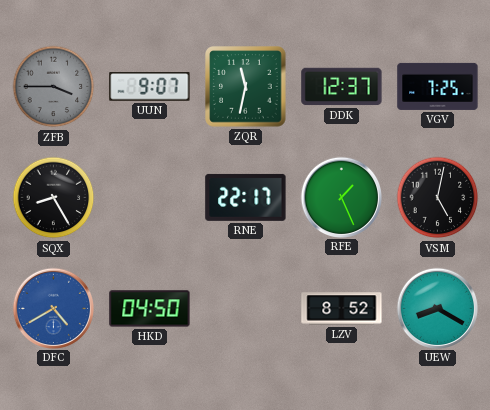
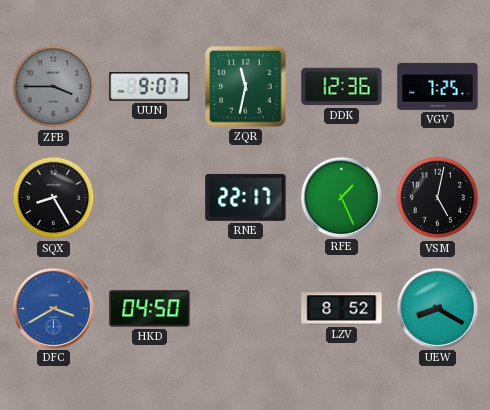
DDK: 12:37 -> 12:36 (342, 87)
DFC: 4:40 -> 3:40 (53, 308)
